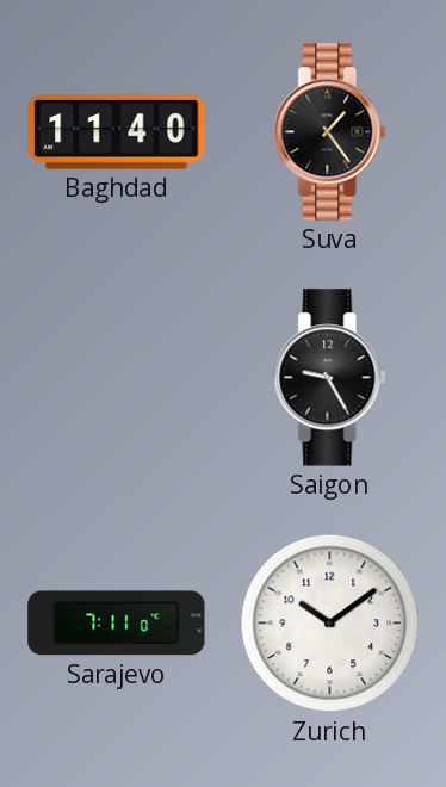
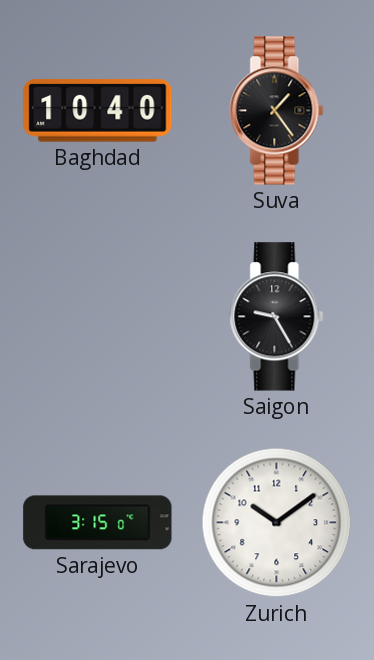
Baghdad: 11:40 -> 10:40 (98, 111)
Sarajevo: 7:11 -> 3:15 (98, 523)
